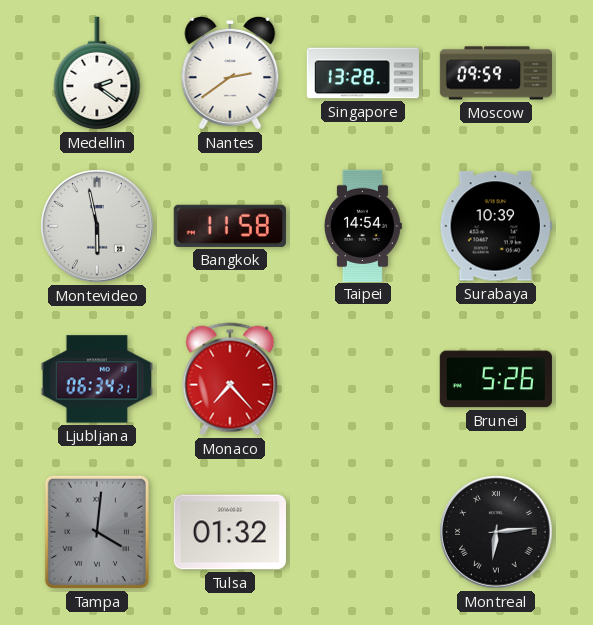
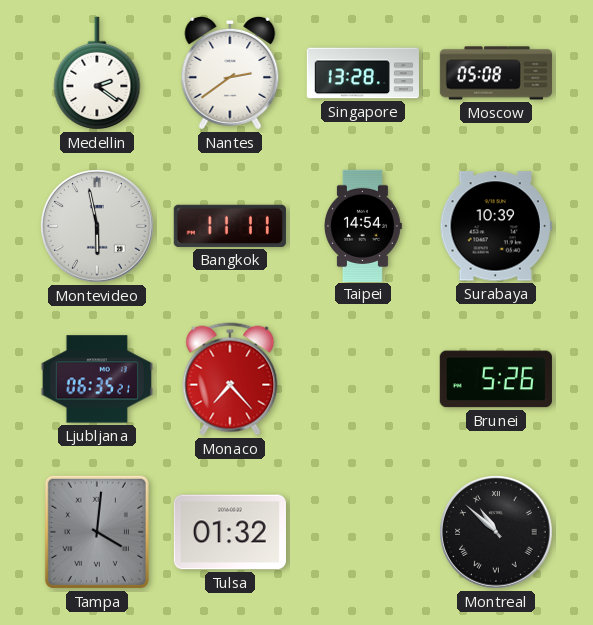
Moscow: 09:59 -> 05:08 (495, 73)
Bangkok: 11:58 -> 11:11 (230, 226)
Ljubljana: 06:34 -> 06:35 (97, 379)
Montreal: 6:14 -> 10:52 (496, 532)
